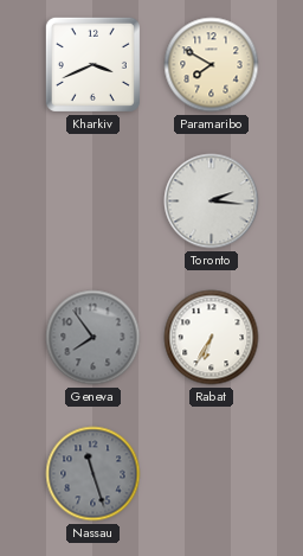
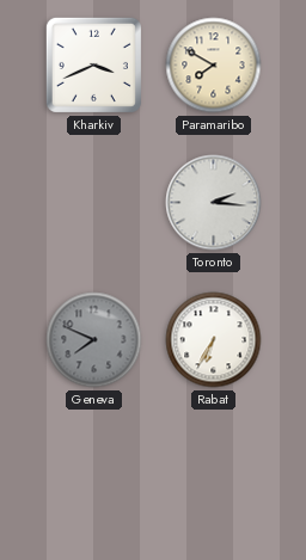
Geneva: 7:54 -> 7:49 (94, 340)
Nassau: 11:27 -> none (94, 474)
